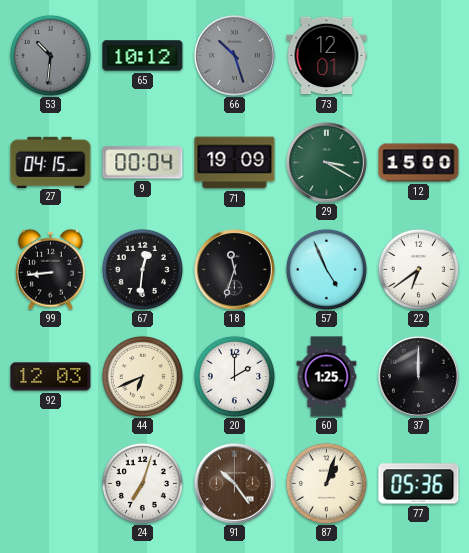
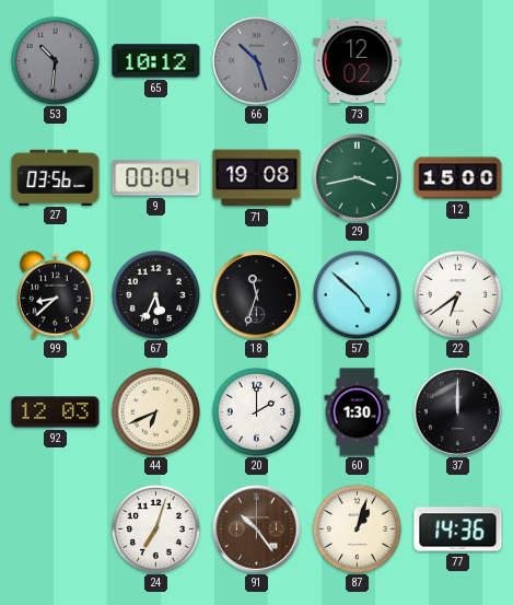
73: 12:01 -> 12:02 (358, 61)
27: 04:15 -> 03:56 (56, 177)
71: 19:09 -> 19:08 (257, 178)
29: 3:20 -> 3:43 (358, 178)
99: 8:44 -> 8:38 (55, 294)
67: 12:31 -> 5:34 (155, 294)
57: 4:56 -> 4:52 (357, 294)
60: 1:25 -> 1:30 (358, 412)
77: 05:36 -> 14:36 (458, 530)
